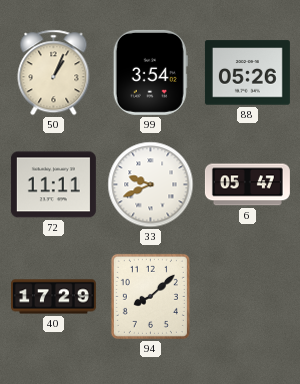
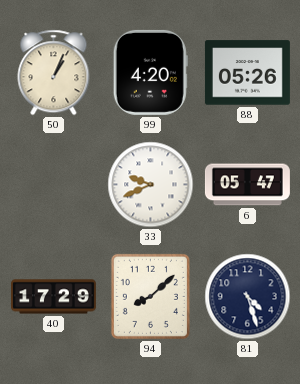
99: 3:54 -> 4:20 (150, 72)
72: 11:11 -> none (53, 185)
81: none -> 4:27 (248, 297)
